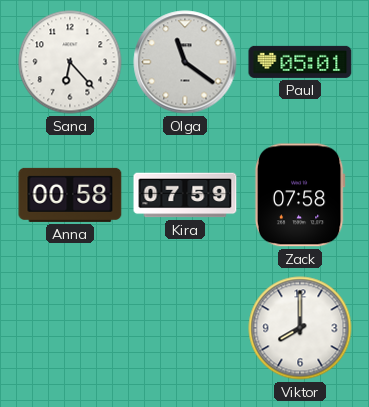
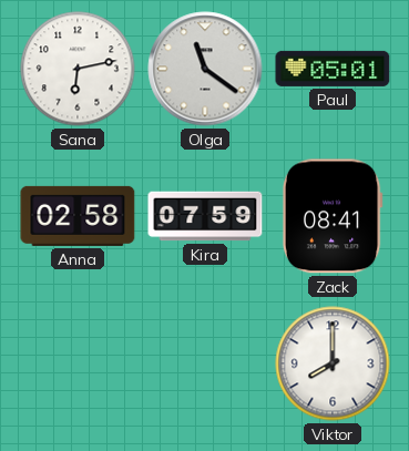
Sana: 6:23 -> 6:13 (78, 69)
Anna: 00:58 -> 02:58 (78, 216)
Zack: 07:58 -> 08:41 (333, 216)
